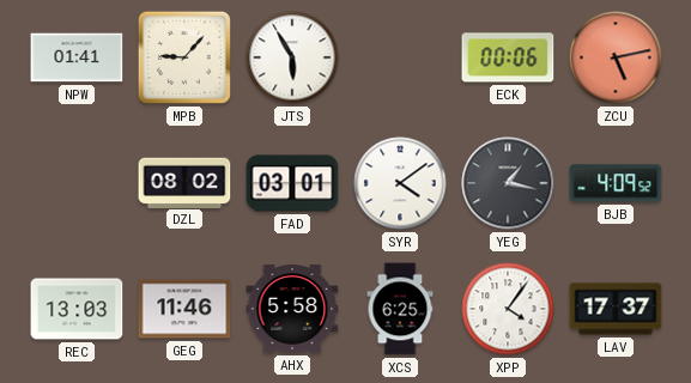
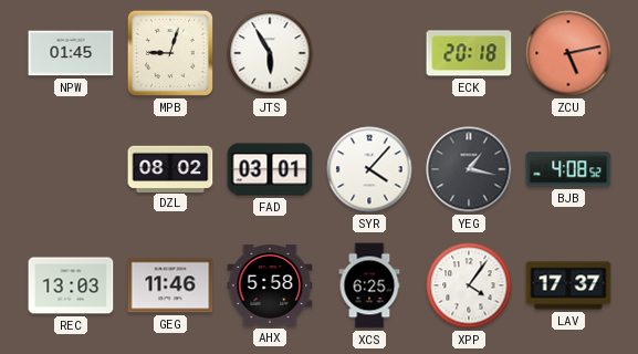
NPW: 01:41 -> 01:45 (71, 53)
MPB: 9:07 -> 9:03 (170, 53)
ECK: 00:06 -> 20:18 (469, 53)
SYR: 4:09 -> 4:07 (369, 169)
BJB: 4:09 -> 4:08 (568, 169)
